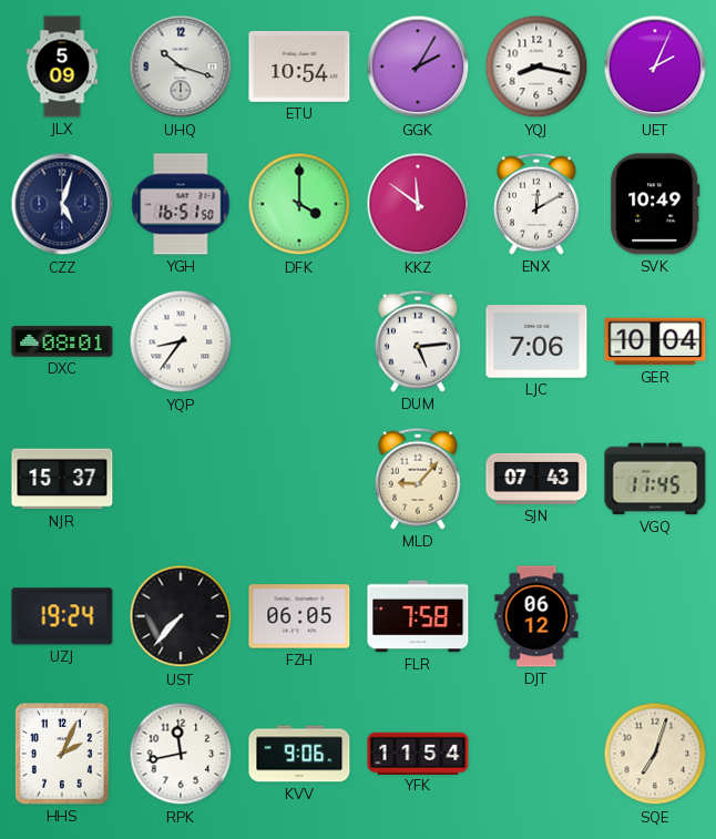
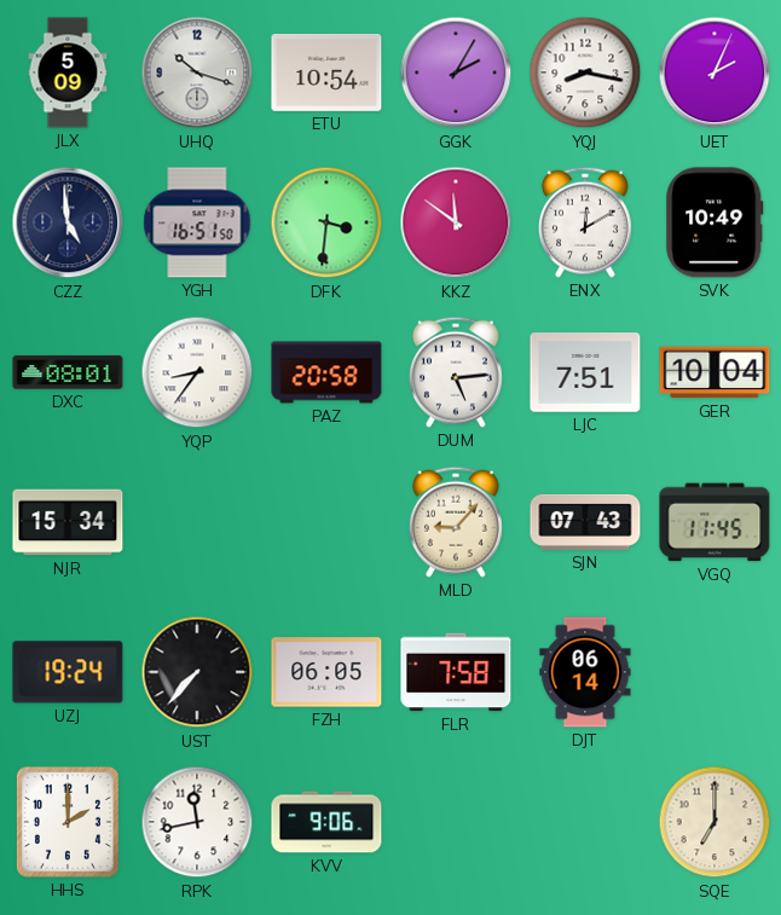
CZZ: 5:03 -> 4:59 (68, 222)
DFK: 4:00 -> 3:31 (326, 222)
PAZ: none -> 20:58 (326, 372)
LJC: 7:06 -> 7:51 (585, 372)
NJR: 15:37 -> 15:34 (68, 522)
DJT: 06:12 -> 06:14 (585, 672)
HHS: 2:04 -> 2:00 (68, 822)
YFK: 11:54 -> none (418, 753)
SQE: 7:03 -> 7:00 (715, 822)
